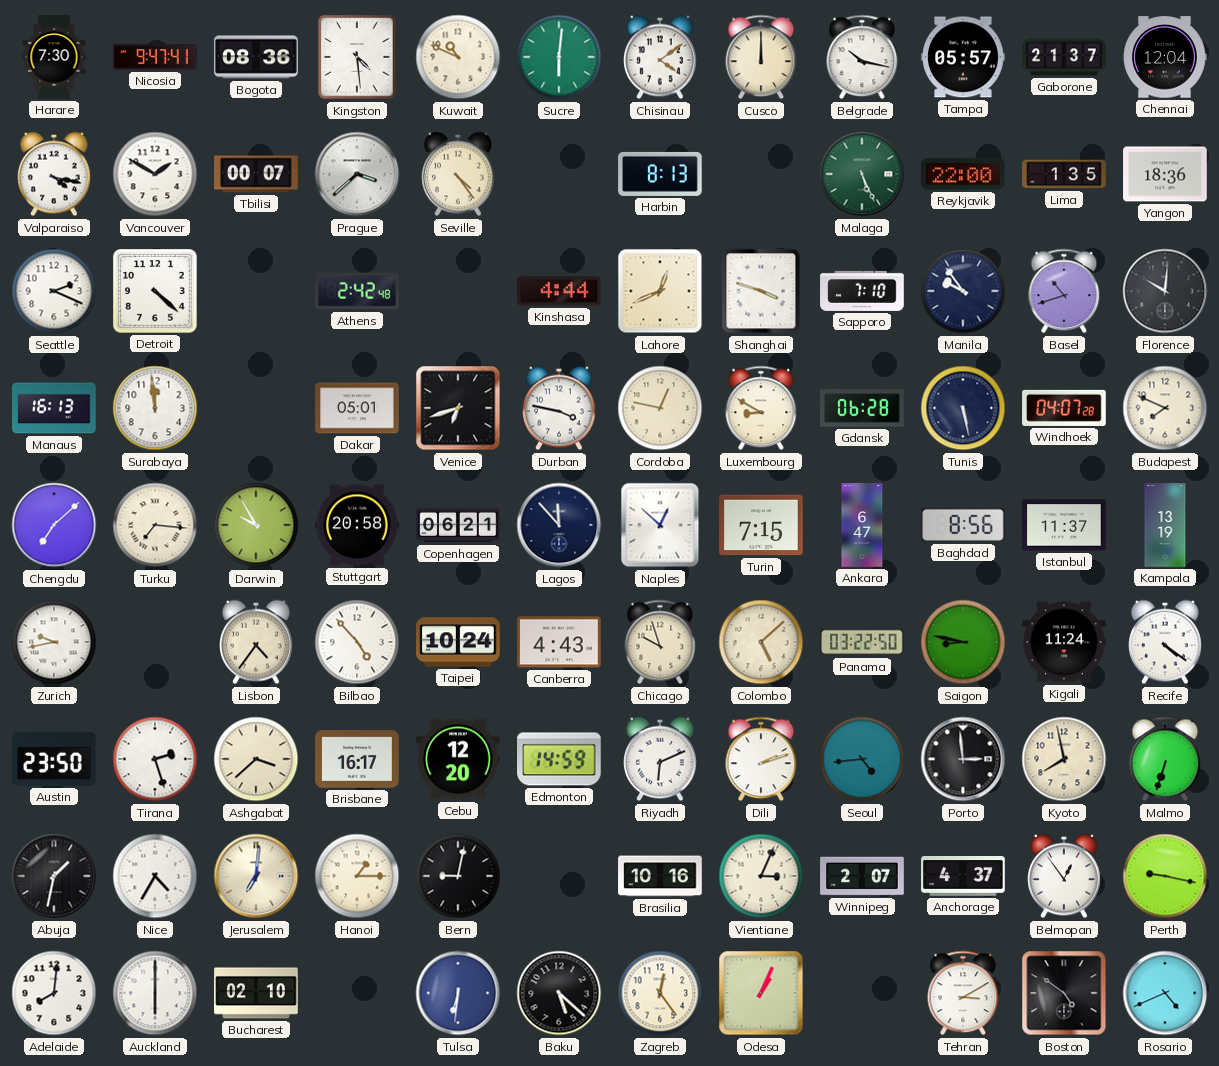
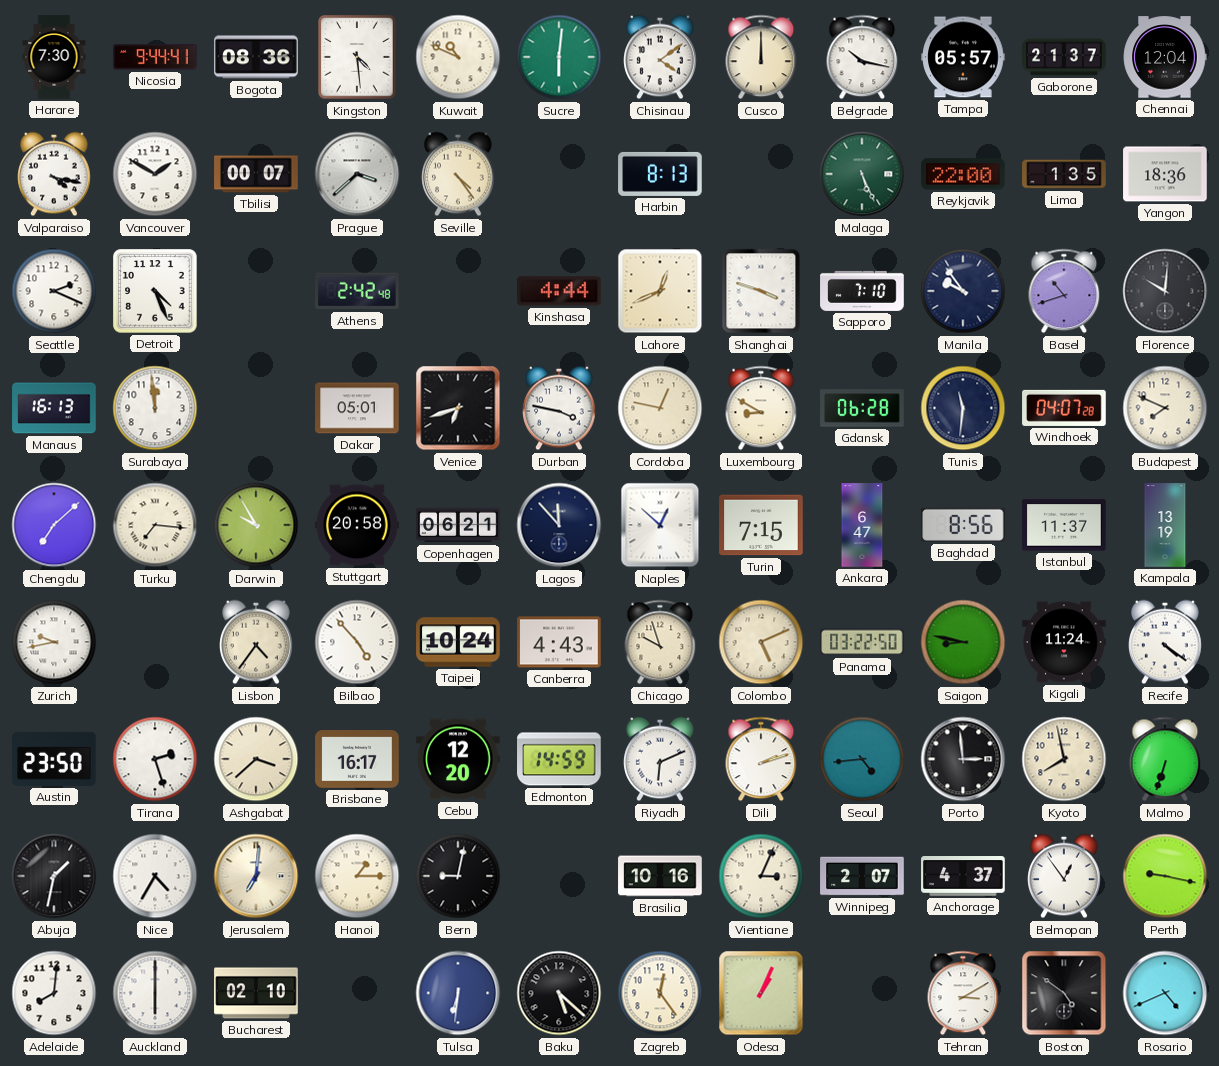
Nicosia: 9:47 -> 9:44 (155, 57)
Detroit: 4:22 -> 4:26 (155, 291)
Tunis: 5:28 -> 11:31 (963, 408)
Colombo: 5:08 -> 5:11 (761, 642)
